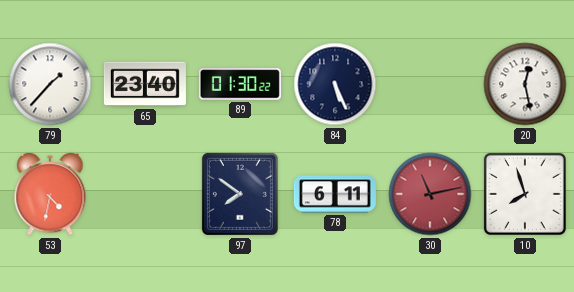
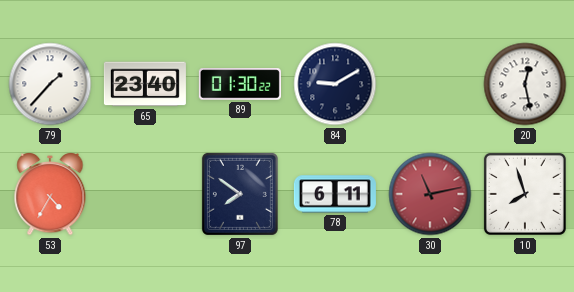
84: 5:26 -> 9:10 (335, 84)
53: 4:32 -> 4:35 (50, 195)
